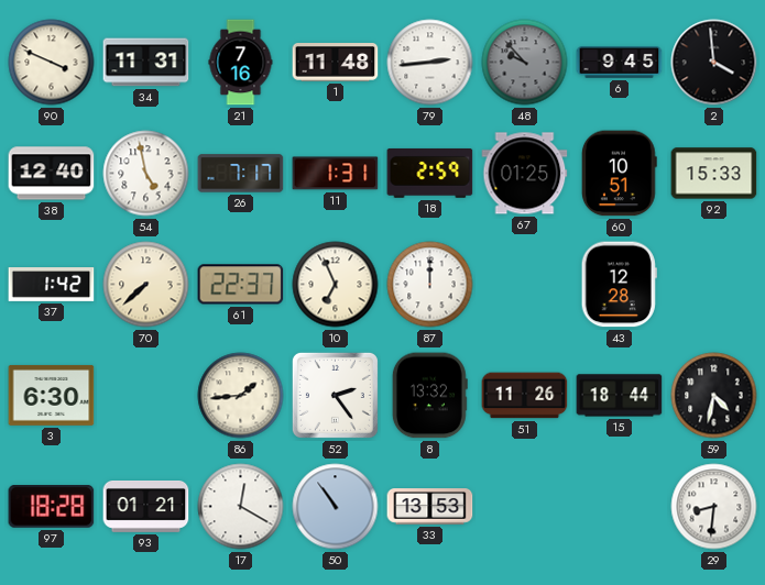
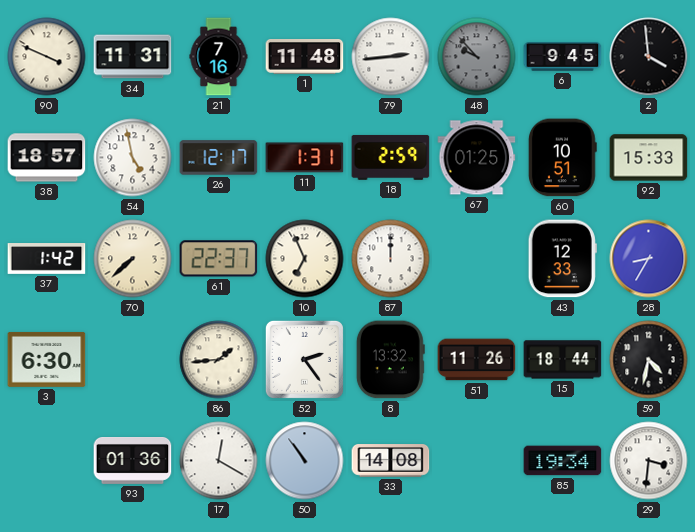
38: 12:40 -> 18:57 (47, 158)
26: 7:17 -> 12:17 (219, 158)
43: 12:28 -> 12:33 (562, 259)
28: none -> 8:35 (649, 259)
97: 18:28 -> none (52, 507)
93: 01:21 -> 01:36 (133, 461)
33: 13:53 -> 14:08 (391, 461)
85: none -> 19:34 (563, 461)
29: 8:31 -> 3:31 (649, 461)
